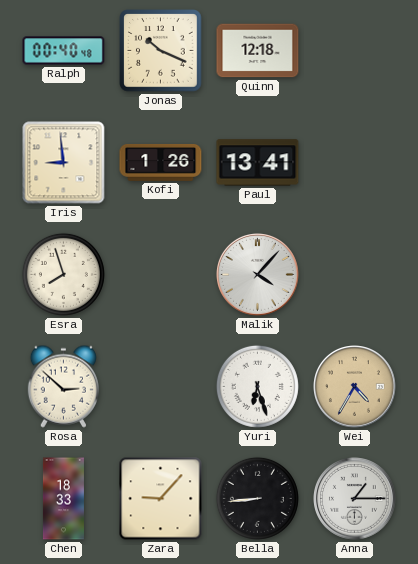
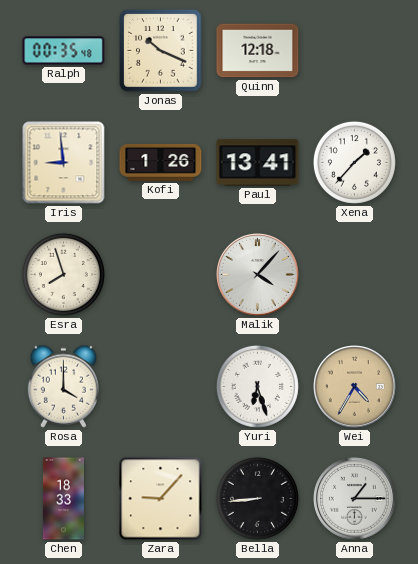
Ralph: 00:40 -> 00:35 (64, 51)
Xena: none -> 1:37 (354, 162)
Rosa: 2:52 -> 4:00 (63, 386)
